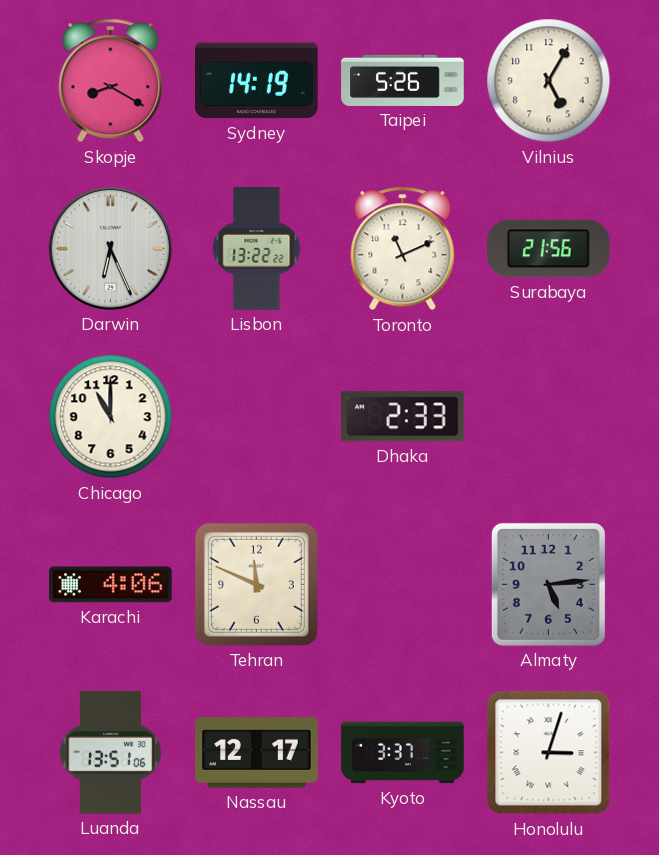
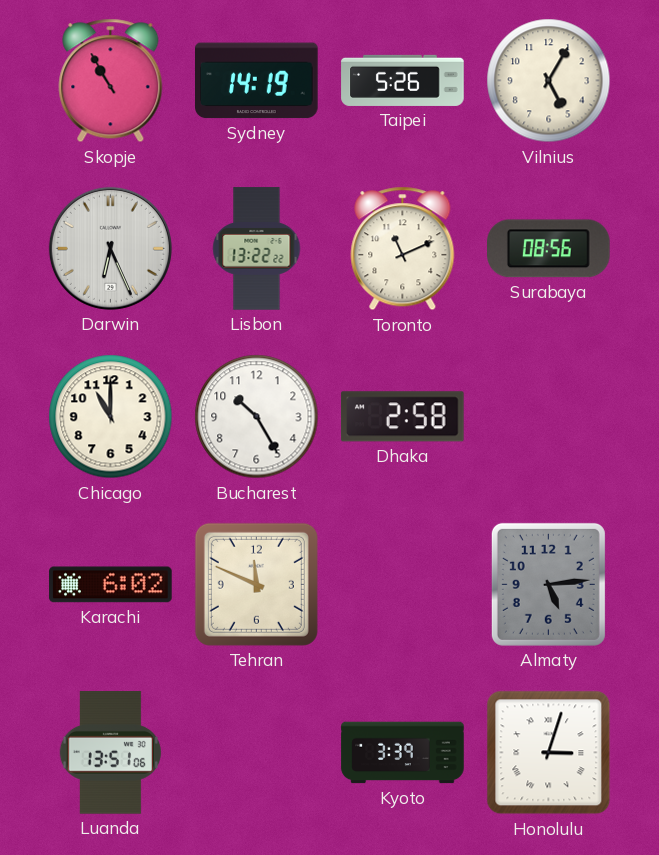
Skopje: 8:20 -> 10:55 (111, 81)
Surabaya: 21:56 -> 08:56 (549, 249)
Bucharest: none -> 10:25 (257, 417)
Dhaka: 2:33 -> 2:58 (402, 417)
Karachi: 4:06 -> 6:02 (111, 585)
Nassau: 12:17 -> none (257, 753)
Kyoto: 3:37 -> 3:39 (403, 753)
